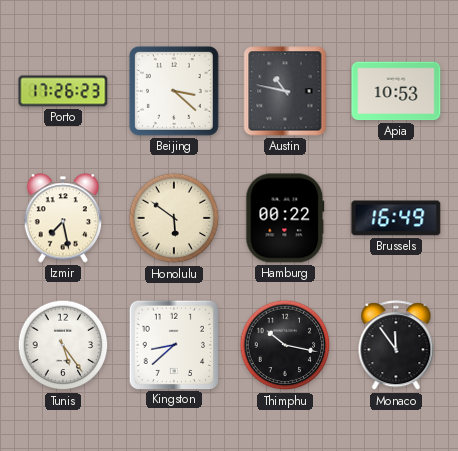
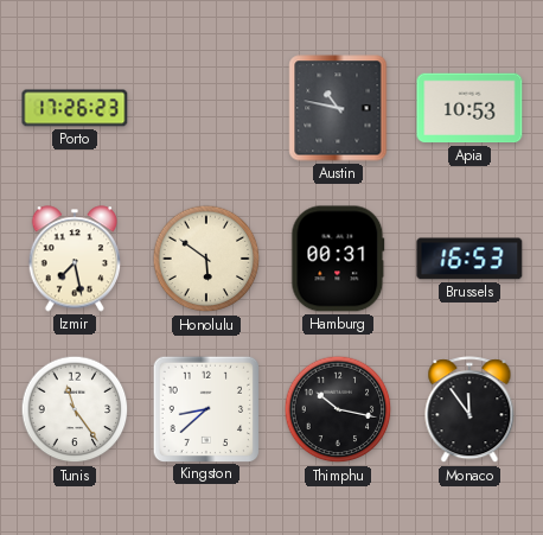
Beijing: 3:22 -> none (174, 91)
Hamburg: 00:22 -> 00:31 (338, 259)
Brussels: 16:49 -> 16:53 (469, 259)
Tunis: 5:24 -> 11:24 (75, 409)
